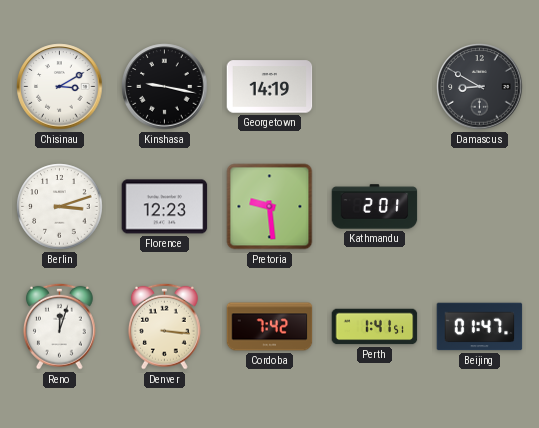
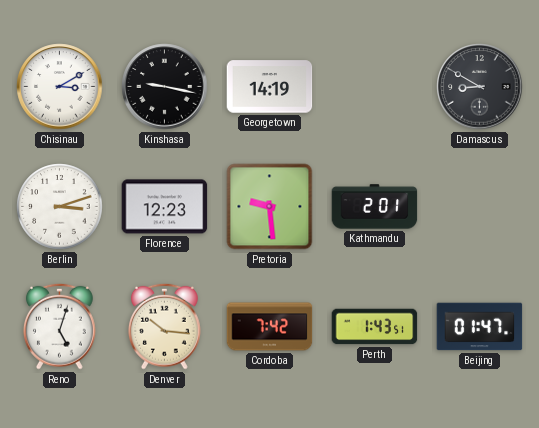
Reno: 12:03 -> 5:03 (59, 326)
Denver: 3:16 -> 10:16 (164, 326)
Perth: 1:41 -> 1:43 (375, 327)
